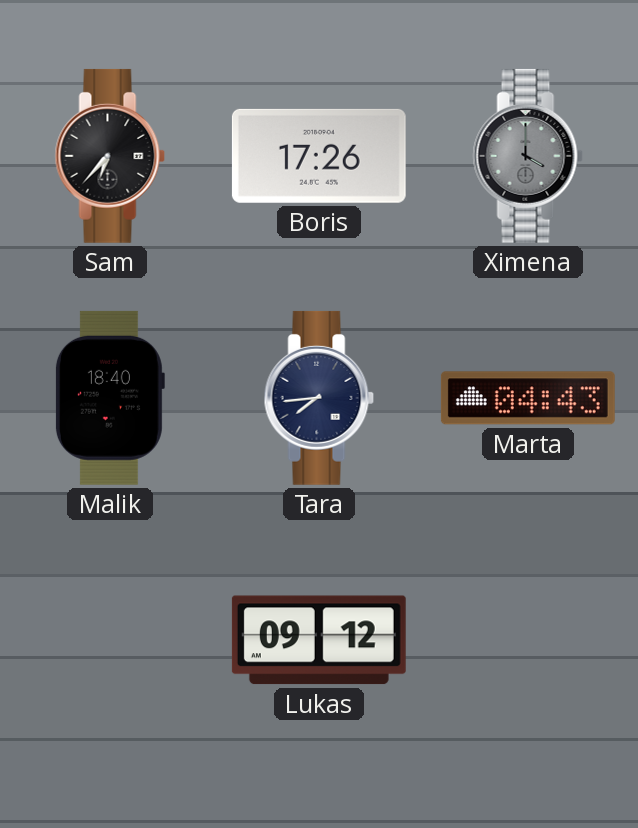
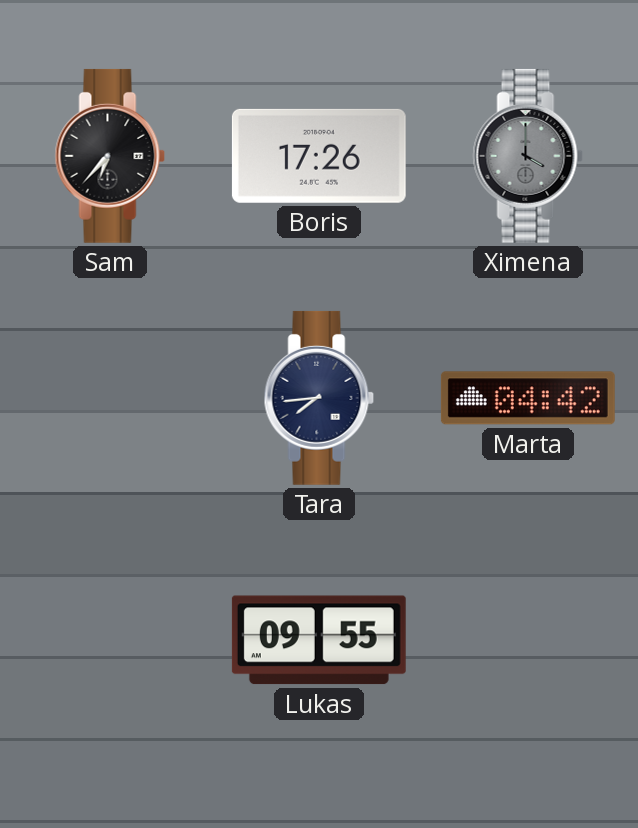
Malik: 18:40 -> none (109, 398)
Marta: 04:43 -> 04:42 (528, 398)
Lukas: 09:12 -> 09:55 (319, 640)
